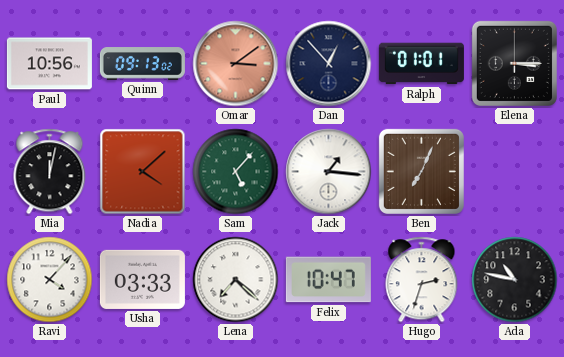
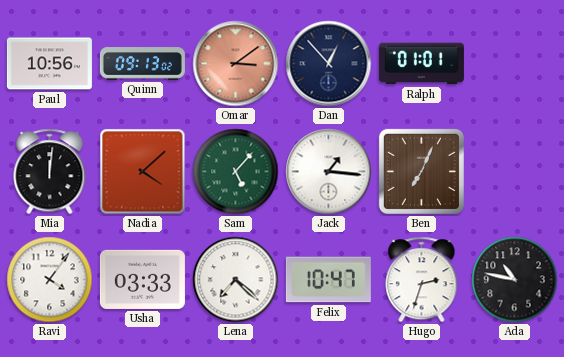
Elena: 3:15 -> none (514, 63)
Mia: 12:02 -> 12:01 (50, 172)
Ravi: 4:07 -> 4:06 (50, 280)
